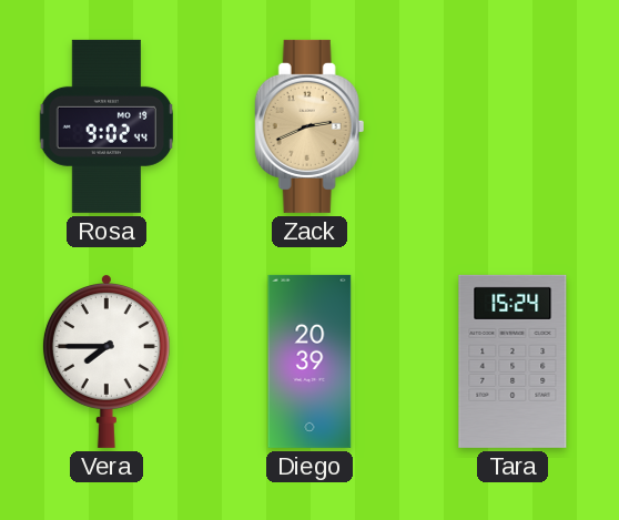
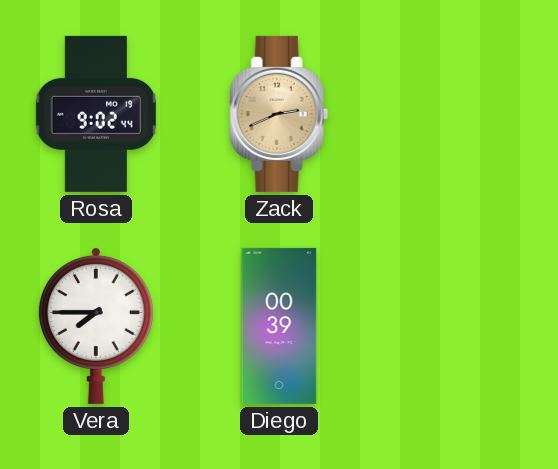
Diego: 20:39 -> 00:39 (279, 326)
Tara: 15:24 -> none (513, 361)
